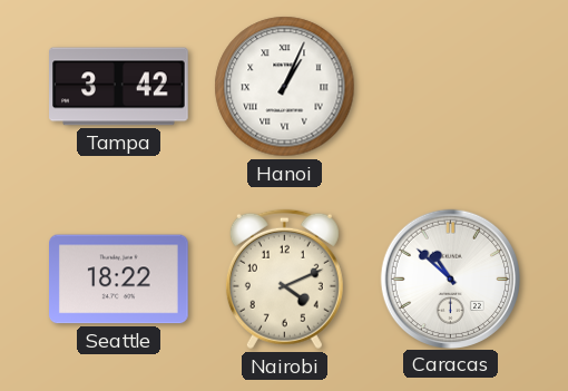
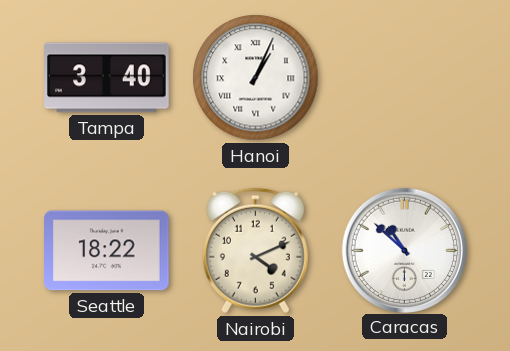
Tampa: 3:42 -> 3:40 (107, 78)
